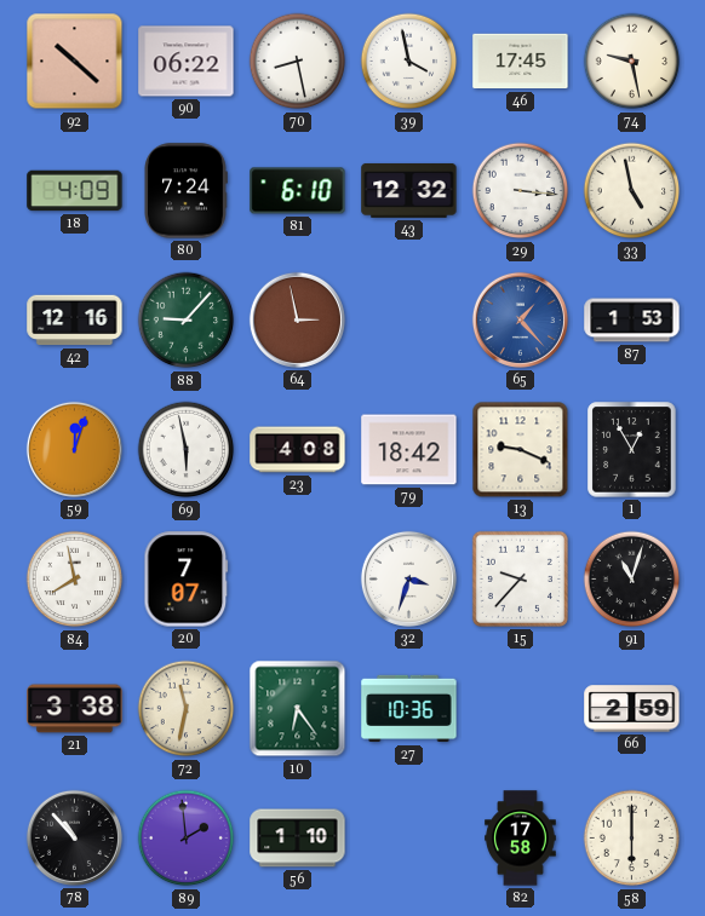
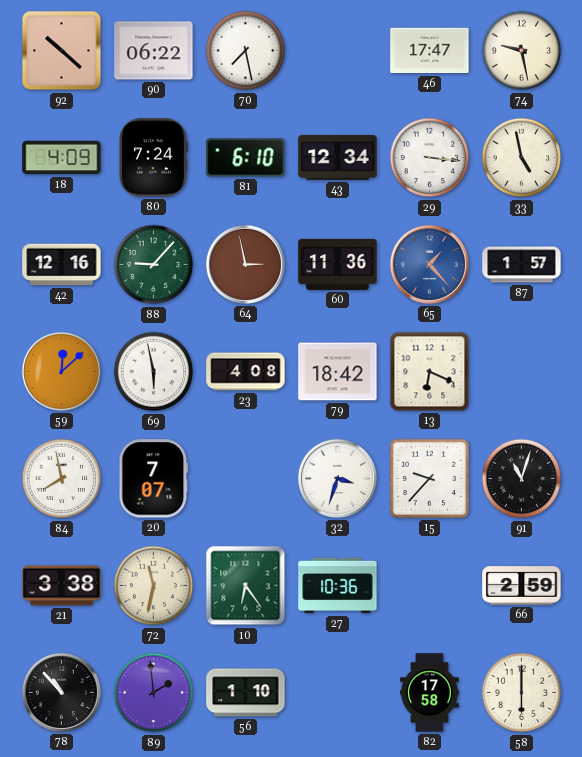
70: 8:28 -> 7:28 (246, 51)
39: 3:58 -> none (409, 62)
46: 17:45 -> 17:47 (430, 51)
43: 12:32 -> 12:34 (338, 158)
60: none -> 11:36 (338, 264)
87: 1:53 -> 1:57 (522, 265)
59: 12:03 -> 12:08 (61, 371)
13: 9:19 -> 6:19 (430, 372)
1: 12:55 -> none (632, 450)
